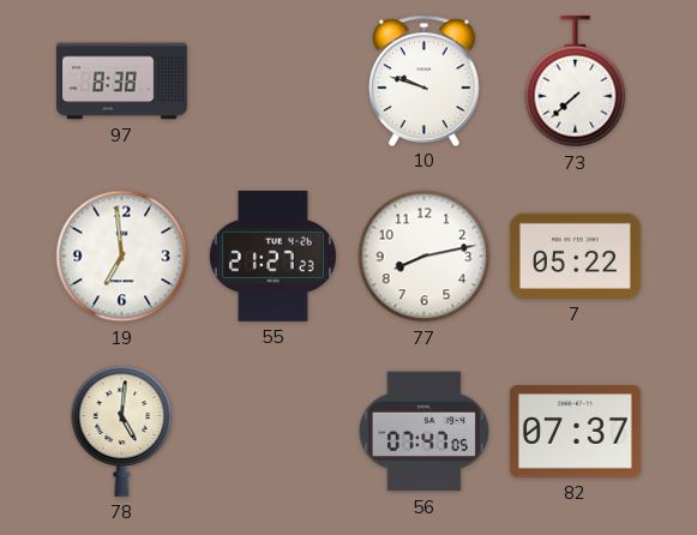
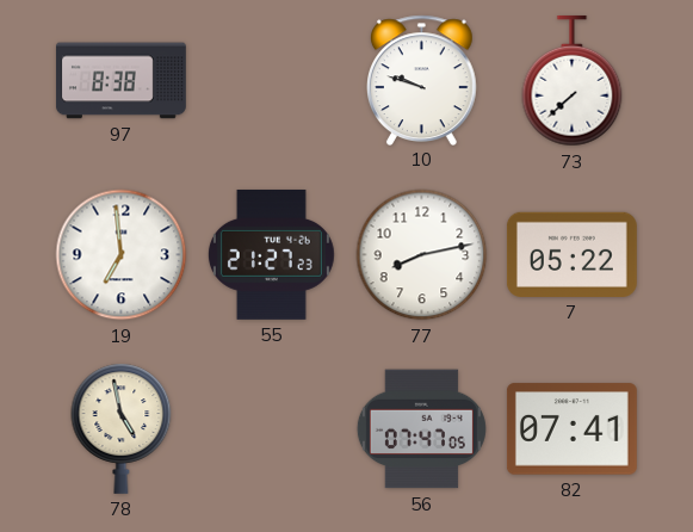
78: 5:01 -> 4:58 (122, 428)
82: 07:37 -> 07:41 (571, 429)
